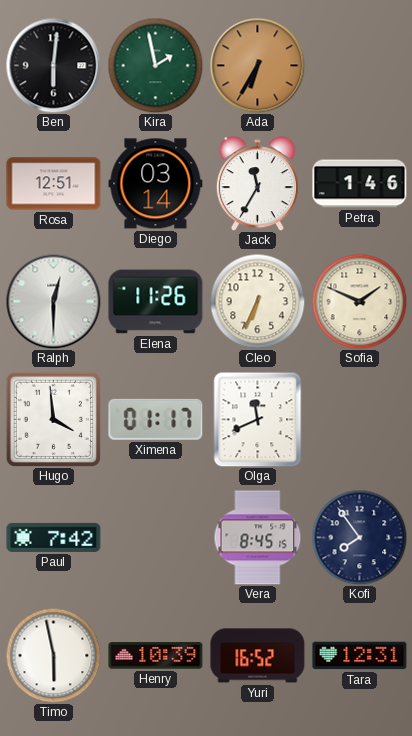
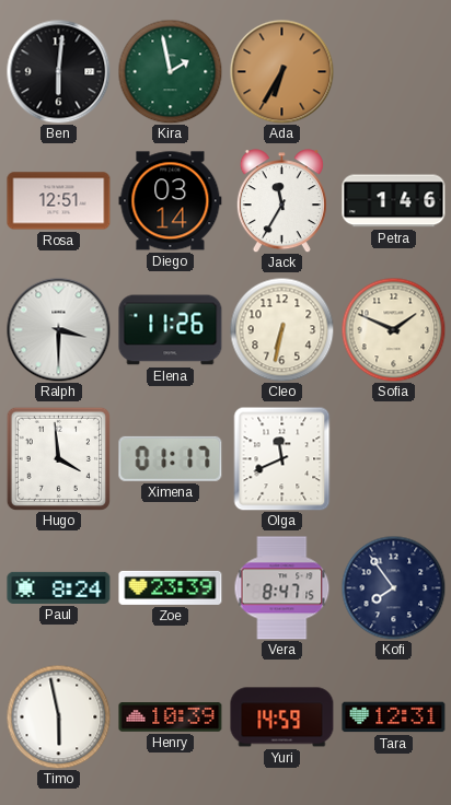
Ralph: 12:30 -> 3:30 (58, 329)
Cleo: 6:34 -> 6:32 (281, 329)
Paul: 7:42 -> 8:24 (59, 587)
Zoe: none -> 23:39 (171, 587)
Vera: 8:45 -> 8:47 (282, 588)
Yuri: 16:52 -> 14:59 (282, 717)
